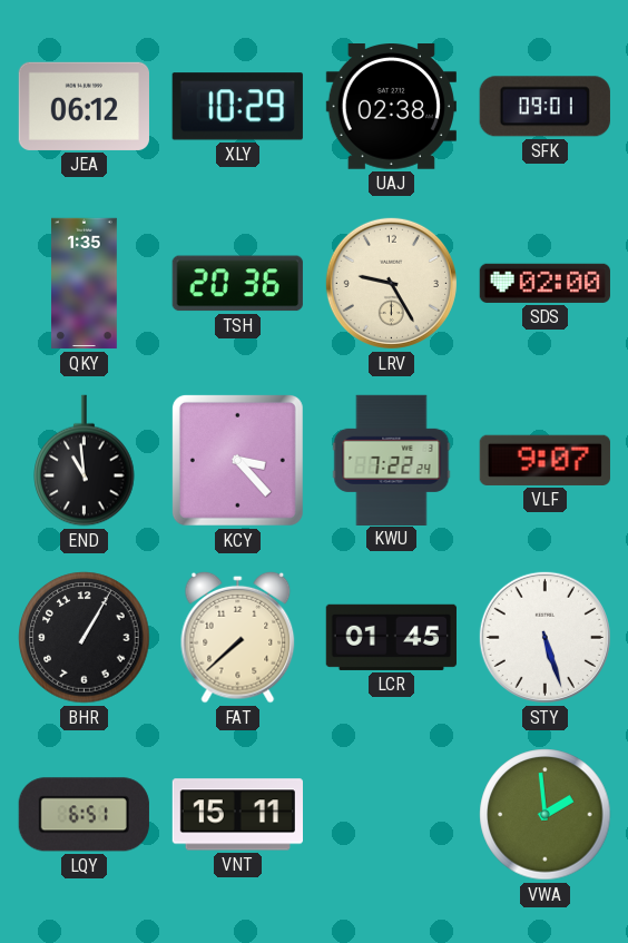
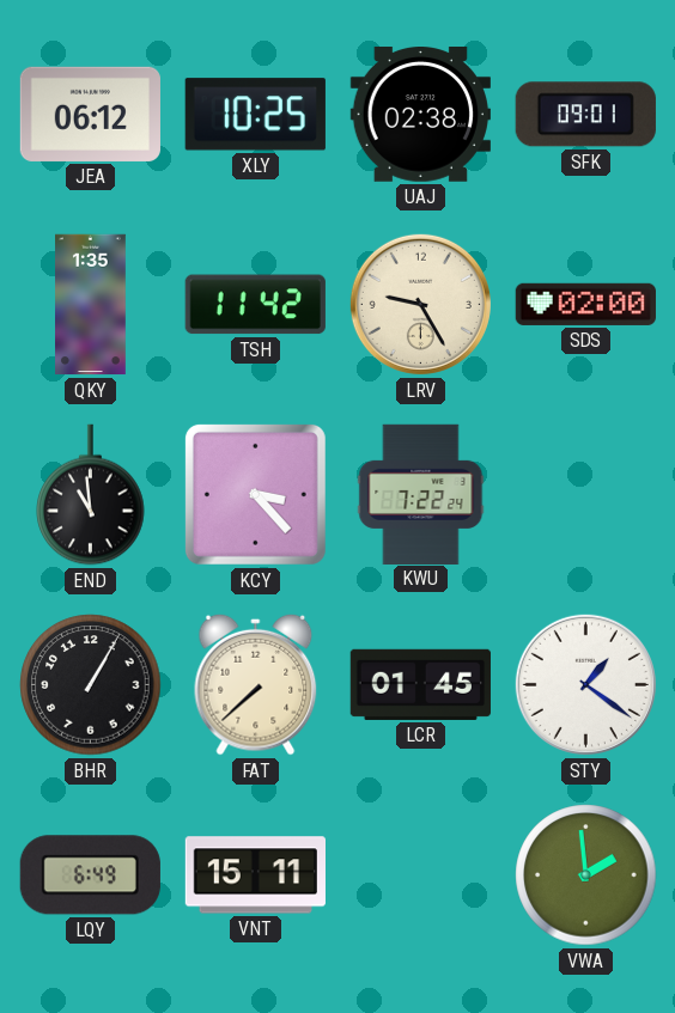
XLY: 10:29 -> 10:25 (255, 115)
TSH: 20:36 -> 11:42 (255, 305)
VLF: 9:07 -> none (544, 460)
STY: 5:27 -> 1:21 (585, 684)
LQY: 6:51 -> 6:49 (90, 875)
